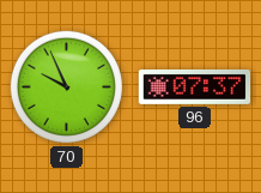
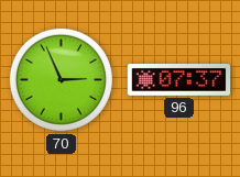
70: 9:56 -> 2:56 (61, 79)
